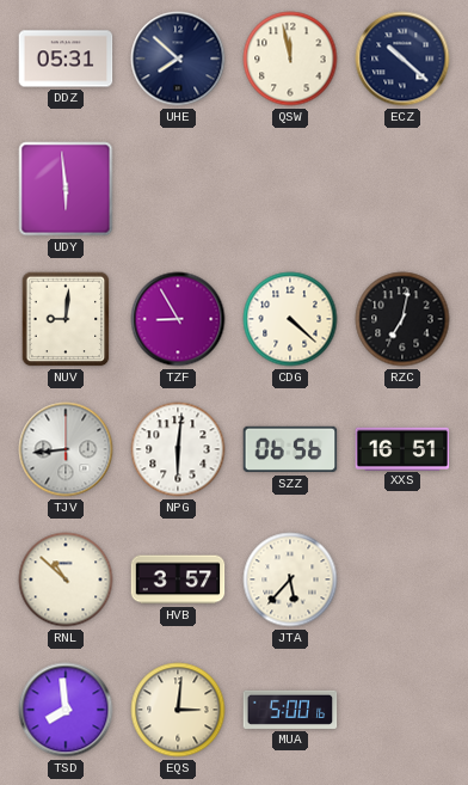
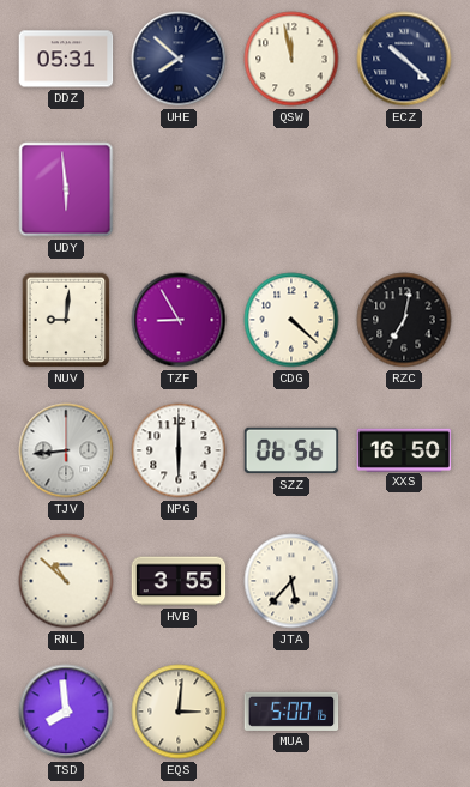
NPG: 6:01 -> 6:00 (179, 450)
XXS: 16:51 -> 16:50 (404, 449)
HVB: 3:57 -> 3:55 (179, 581)
